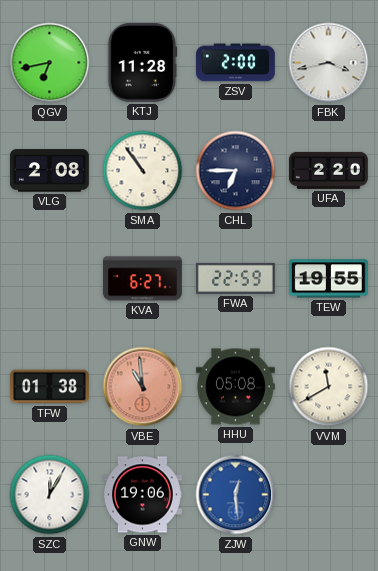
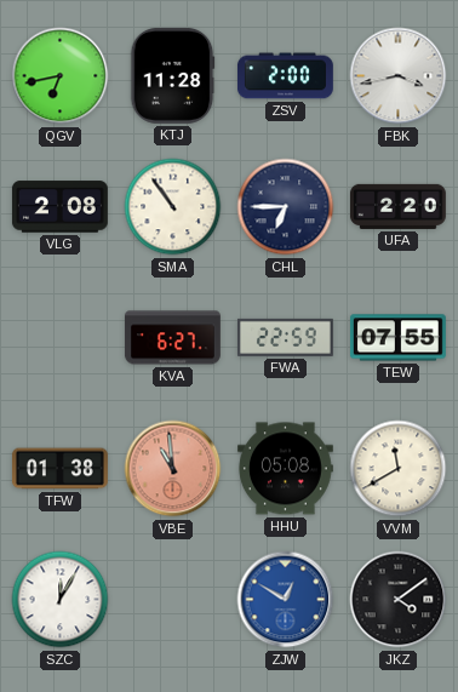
TEW: 19:55 -> 07:55 (397, 338)
GNW: 19:06 -> none (142, 495)
ZJW: 12:29 -> 12:50 (286, 600)
JKZ: none -> 4:09 (399, 600)
